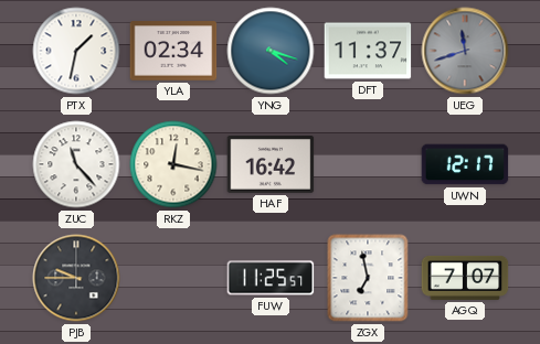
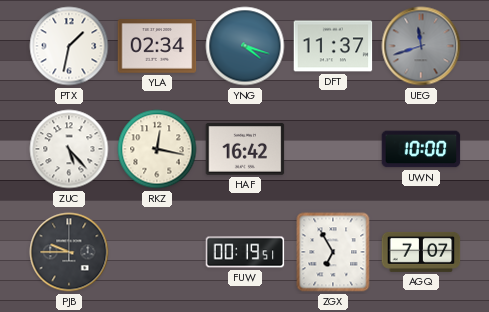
ZUC: 11:23 -> 5:23 (69, 149)
UWN: 12:17 -> 10:00 (421, 149)
FUW: 11:25 -> 00:19 (245, 252)
ZGX: 6:58 -> 6:55 (333, 252)
